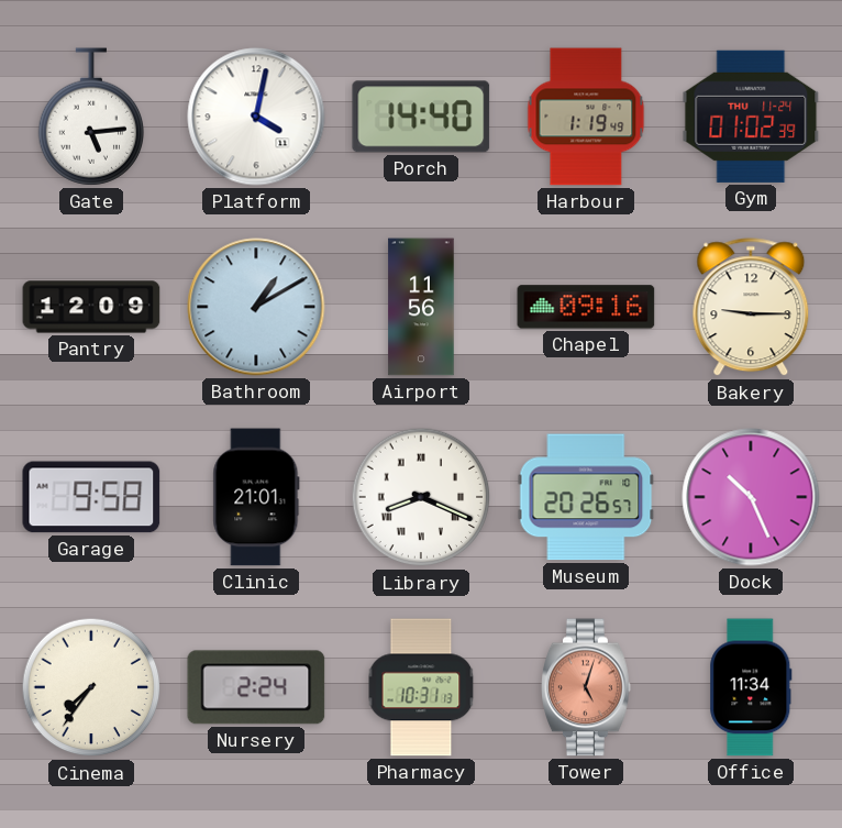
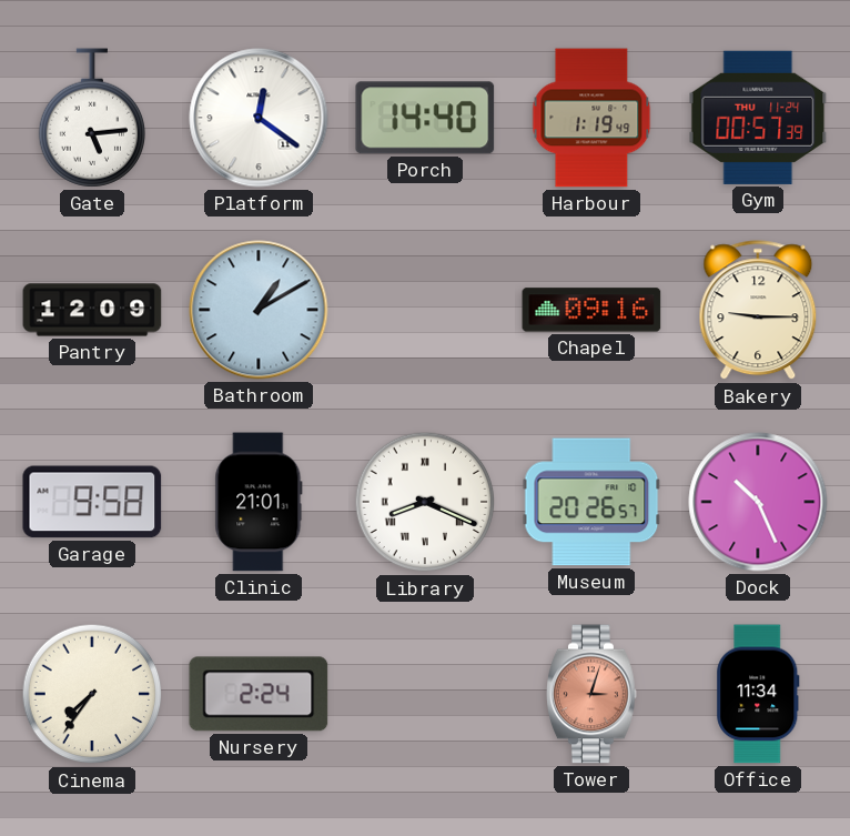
Platform: 4:02 -> 12:21 (259, 118)
Gym: 01:02 -> 00:57 (758, 118)
Airport: 11:56 -> none (421, 307)
Pharmacy: 10:31 -> none (421, 687)
Tower: 5:03 -> 3:03 (593, 694)
